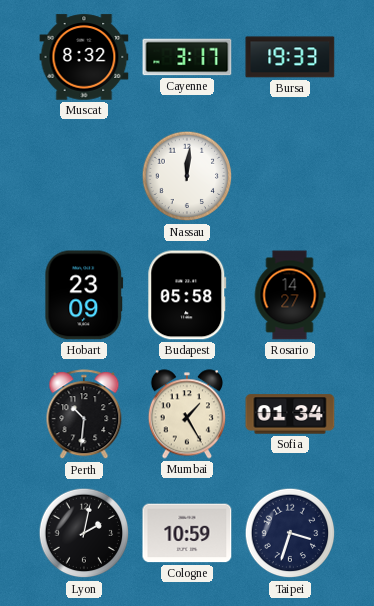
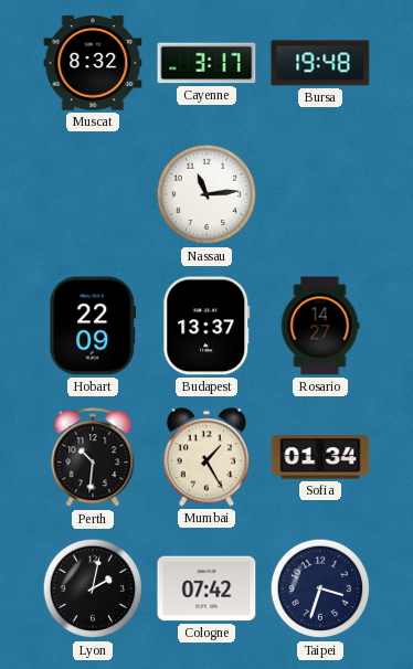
Bursa: 19:33 -> 19:48 (320, 63)
Nassau: 12:01 -> 11:14 (206, 194)
Hobart: 23:09 -> 22:09 (93, 326)
Budapest: 05:58 -> 13:37 (206, 326)
Cologne: 10:59 -> 07:42 (206, 588)
